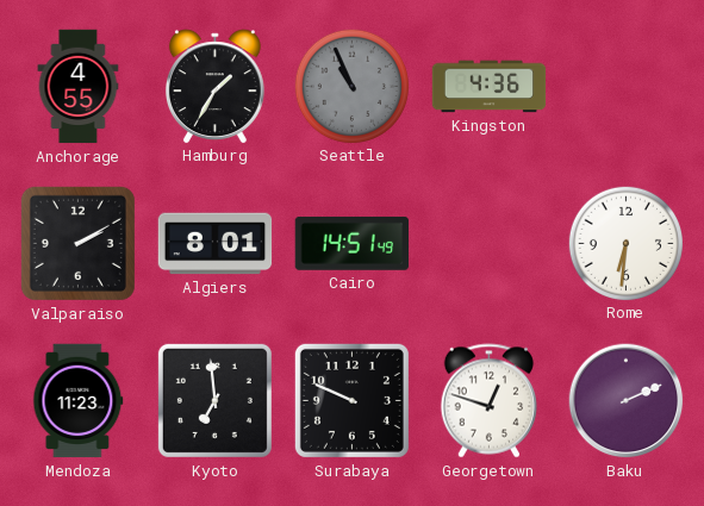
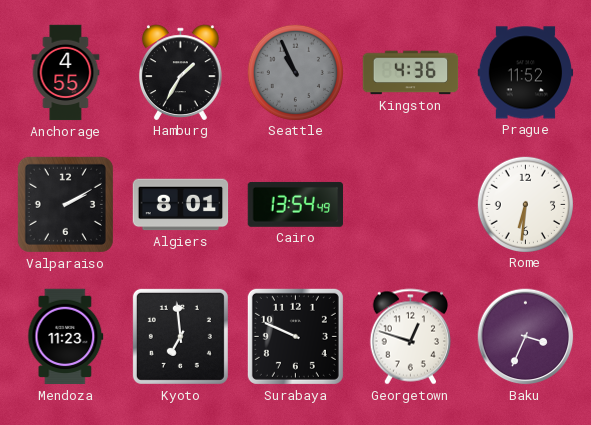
Prague: none -> 11:52 (526, 73)
Cairo: 14:51 -> 13:54 (295, 204)
Baku: 2:11 -> 3:34 (526, 337)
